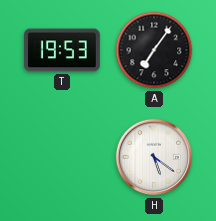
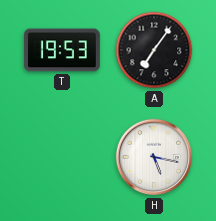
H: 5:21 -> 5:17 (154, 157)
